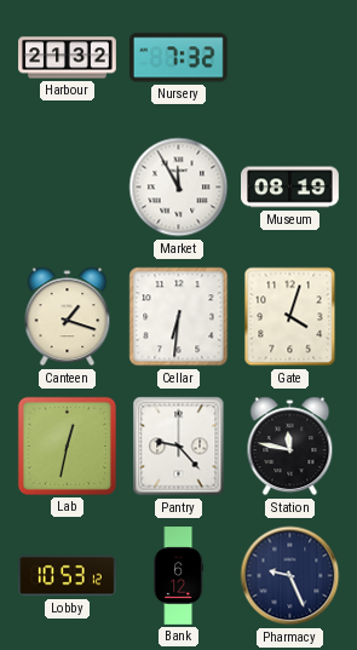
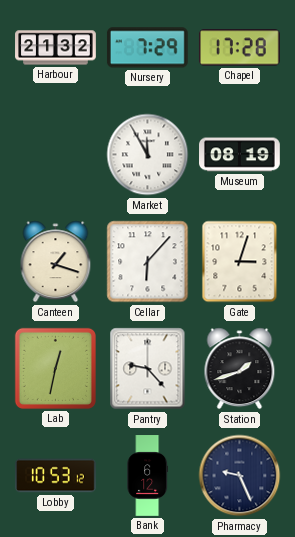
Nursery: 7:32 -> 7:29 (147, 48)
Chapel: none -> 17:28 (239, 48)
Cellar: 6:31 -> 6:07 (148, 262)
Gate: 4:03 -> 3:03 (240, 262)
Station: 11:47 -> 1:42 (240, 369)
